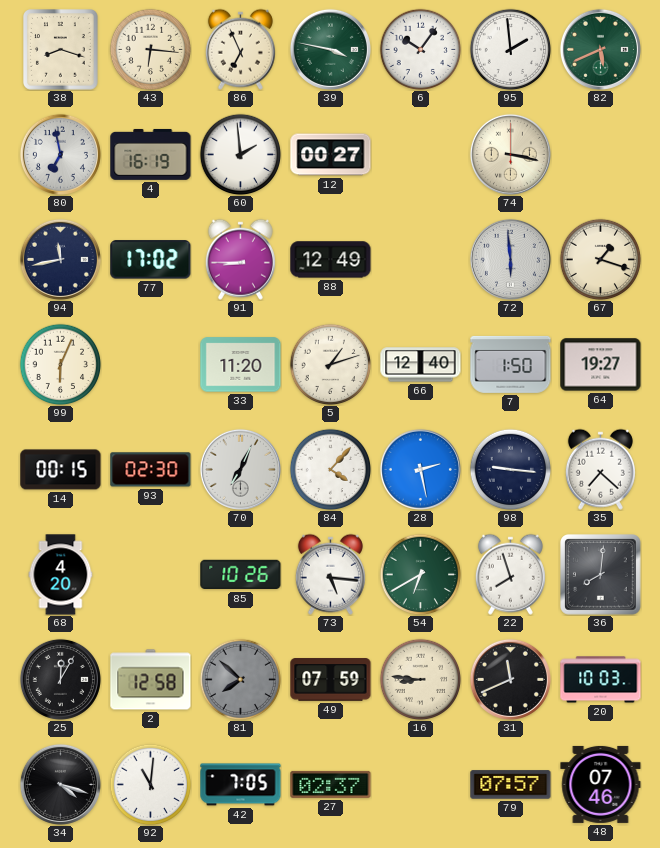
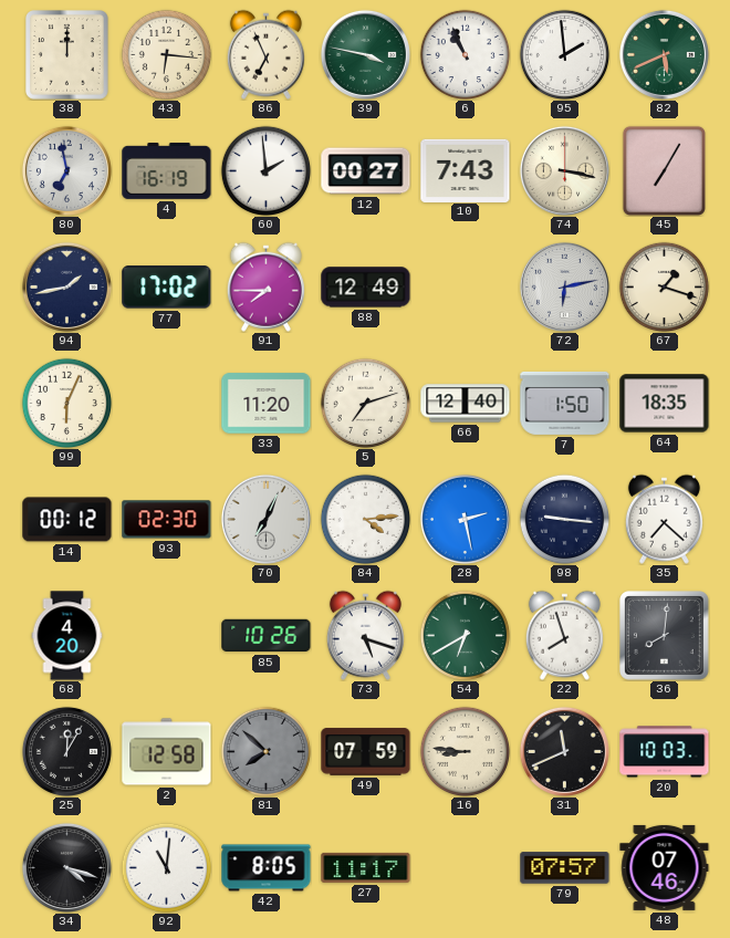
38: 8:18 -> 12:00 (67, 55)
6: 10:06 -> 10:56 (465, 54)
10: none -> 7:43 (466, 170)
45: none -> 7:05 (664, 170)
94: 11:43 -> 1:43 (66, 286)
91: 8:45 -> 7:45 (265, 286)
72: 5:59 -> 6:13 (564, 286)
5: 1:12 -> 7:12 (365, 403)
64: 19:27 -> 18:35 (665, 404)
14: 00:15 -> 00:12 (67, 520)
84: 4:07 -> 4:14 (365, 519)
73: 5:16 -> 5:18 (365, 635)
42: 7:05 -> 8:05 (267, 868)
27: 02:37 -> 11:17 (366, 867)
